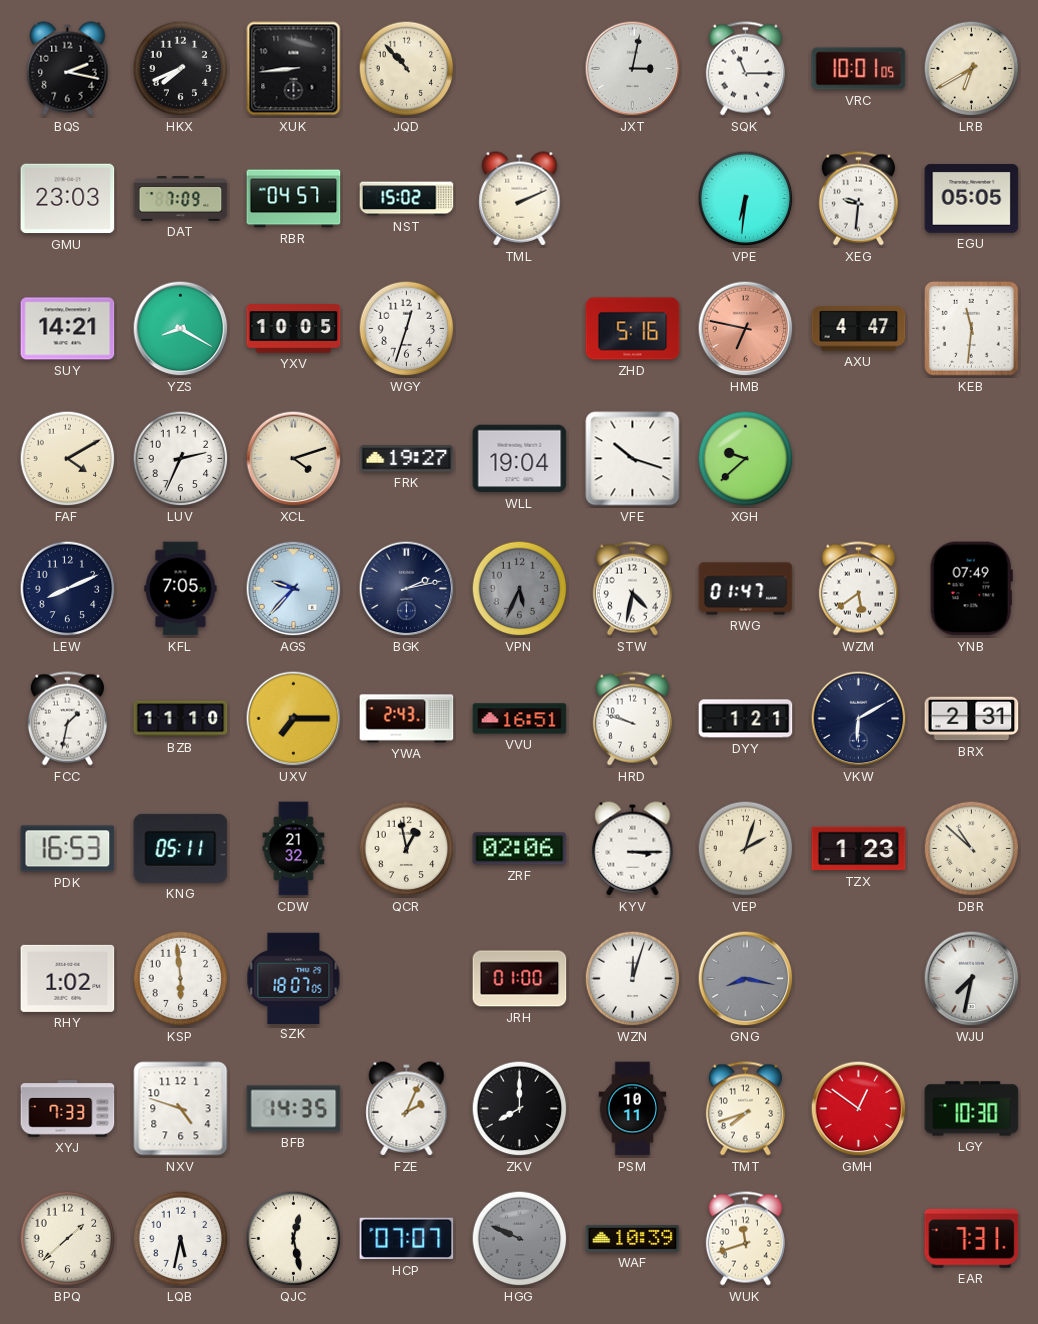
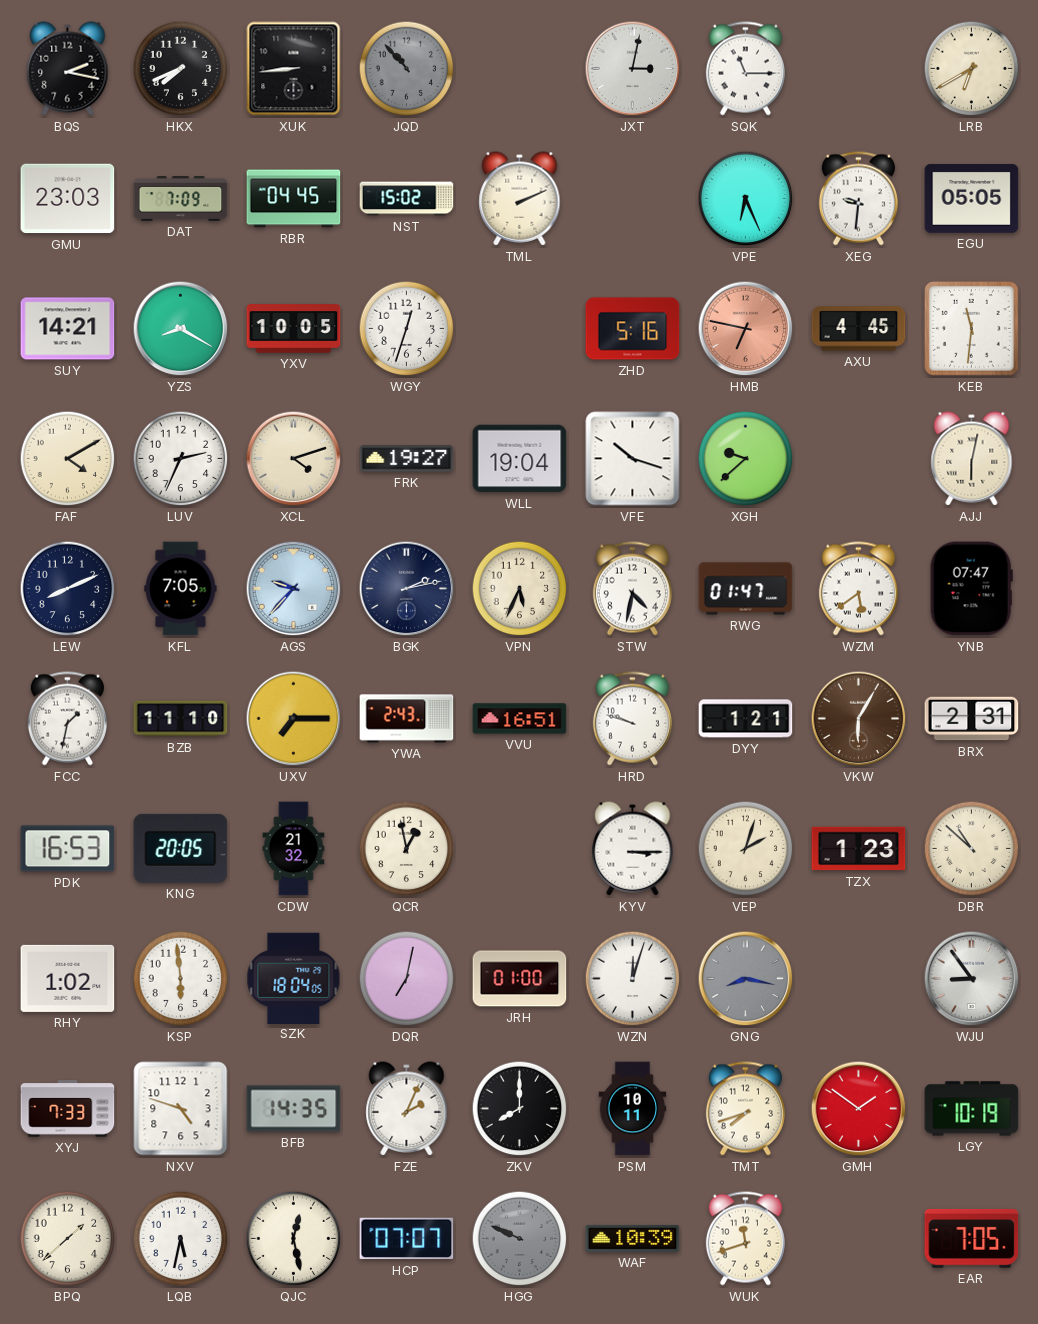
JQD dial: cream -> grey (407, 69)
VRC: 10:01 -> none (859, 69)
RBR: 04:57 -> 04:45 (294, 199)
VPE: 6:31 -> 6:26 (746, 199)
AXU: 4:47 -> 4:45 (859, 329)
AJJ: none -> 6:02 (972, 459)
VPN dial: grey -> cream (520, 589)
YNB: 07:49 -> 07:47 (971, 589)
VKW: 6:10 -> 6:05 (859, 719)
VKW dial: navy -> brown (859, 719)
KNG: 05:11 -> 20:05 (181, 848)
ZRF: 02:06 -> none (520, 849)
SZK: 18:07 -> 18:04 (294, 978)
DQR: none -> 7:02 (407, 979)
WJU: 7:32 -> 8:54 (972, 979)
GMH: 12:51 -> 1:51 (859, 1109)
LGY: 10:30 -> 10:19 (972, 1109)
EAR: 7:31 -> 7:05 (972, 1238)
